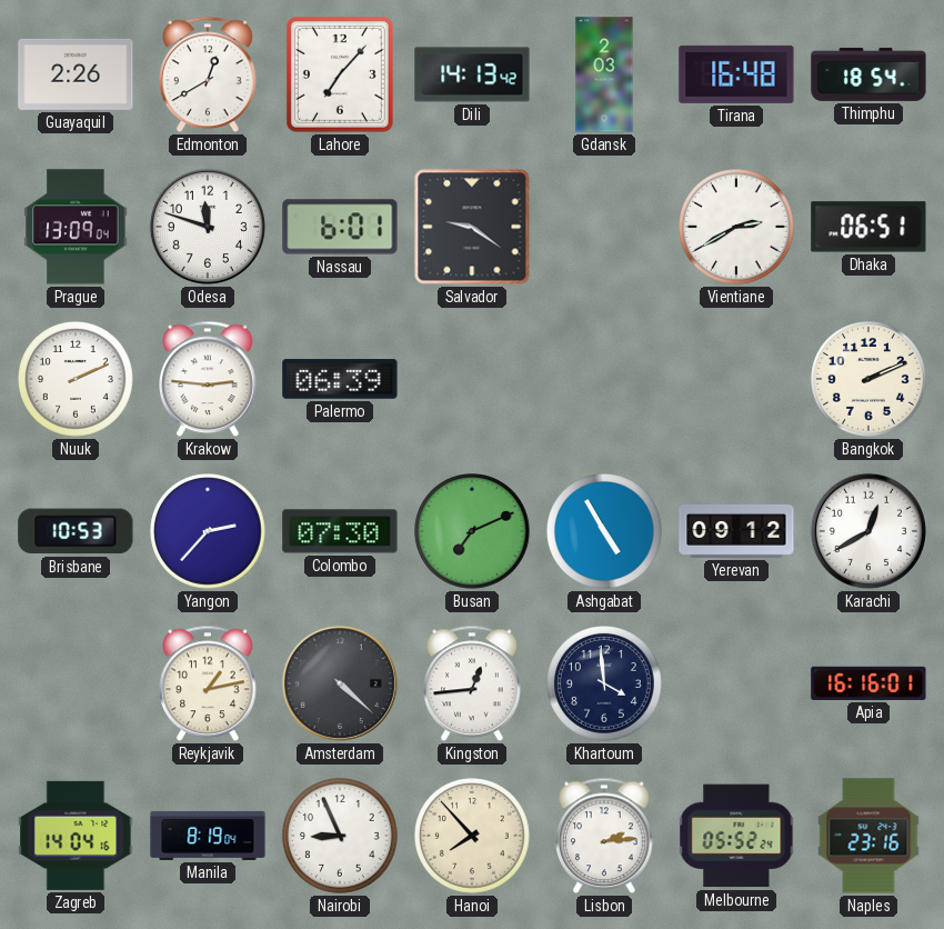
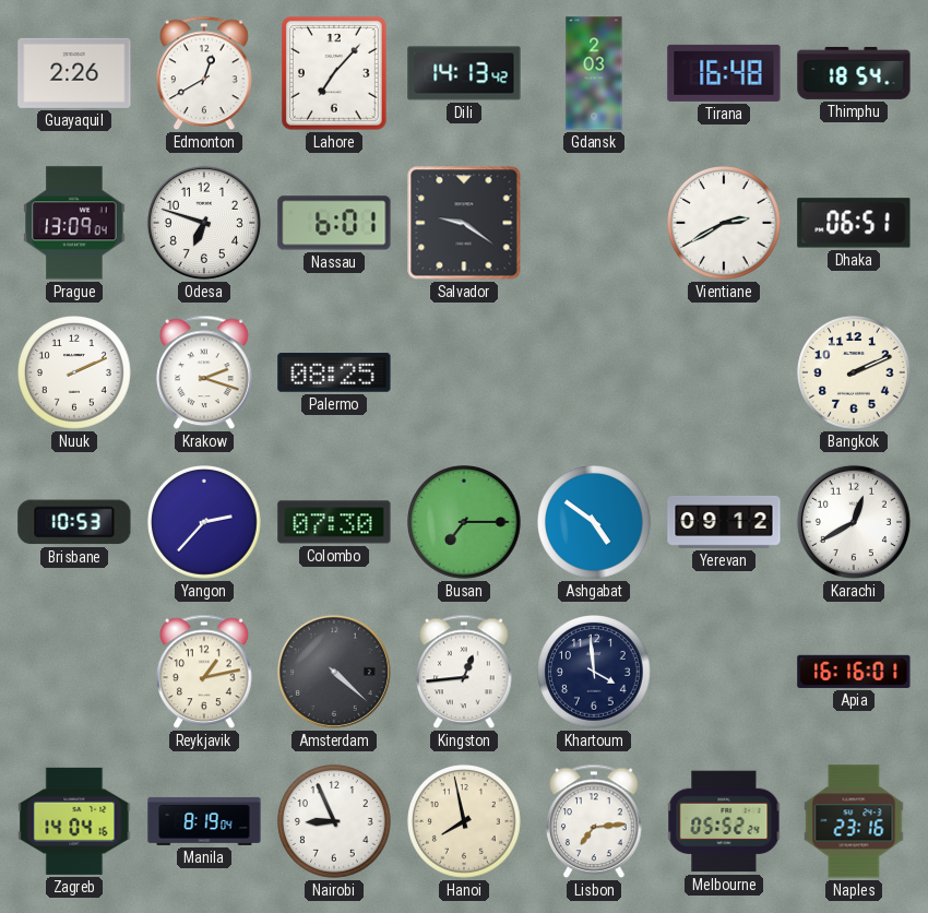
Odesa: 11:48 -> 6:48 (204, 223)
Krakow: 2:46 -> 2:18 (204, 372)
Palermo: 06:39 -> 08:25 (334, 372)
Busan: 7:11 -> 7:15 (464, 522)
Ashgabat: 4:55 -> 4:51 (594, 522)
Hanoi: 7:53 -> 7:58 (464, 821)
Lisbon: 2:14 -> 7:14 (594, 821)
